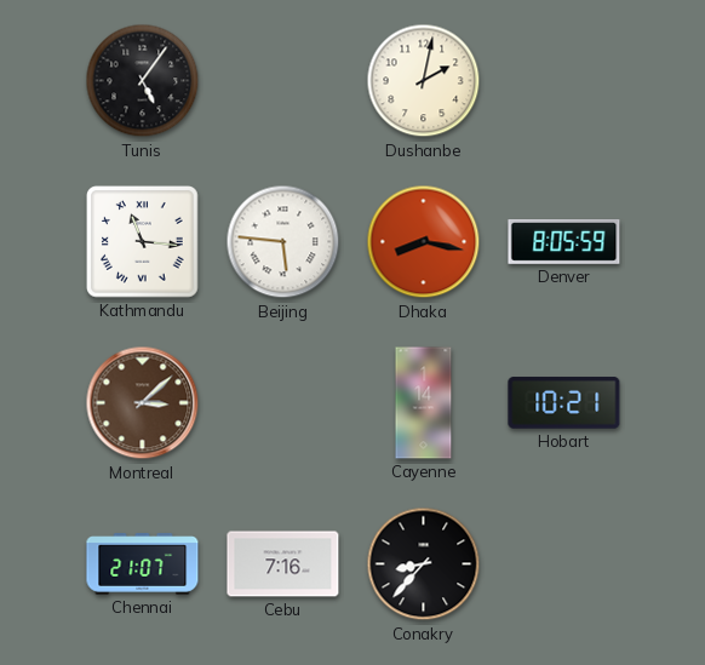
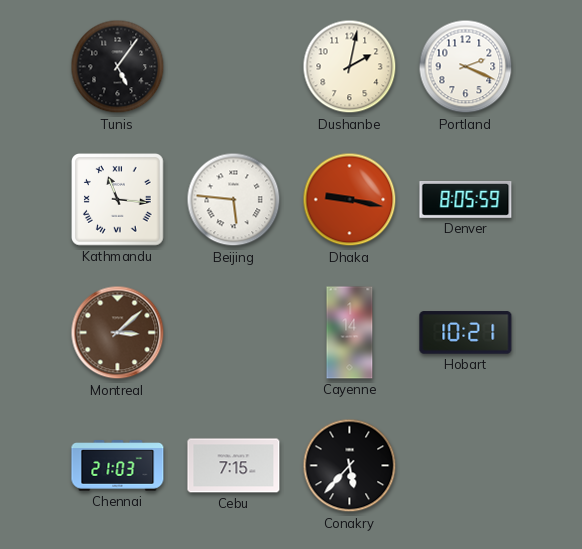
Portland: none -> 2:19 (466, 67)
Dhaka: 8:17 -> 9:17 (350, 200)
Chennai: 21:07 -> 21:03 (118, 466)
Cebu: 7:16 -> 7:15 (234, 466)
Conakry: 8:37 -> 5:37 (350, 466)
